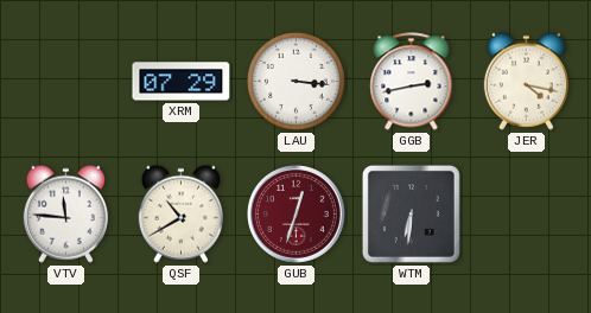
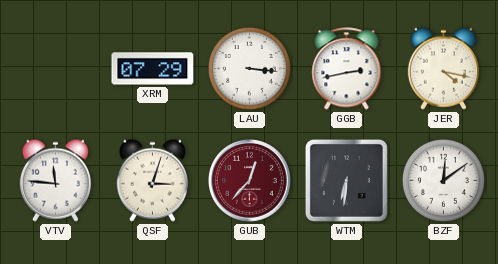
QSF: 10:40 -> 3:03 (152, 180)
GUB: 12:33 -> 12:37 (250, 181)
BZF: none -> 12:09 (443, 180)
